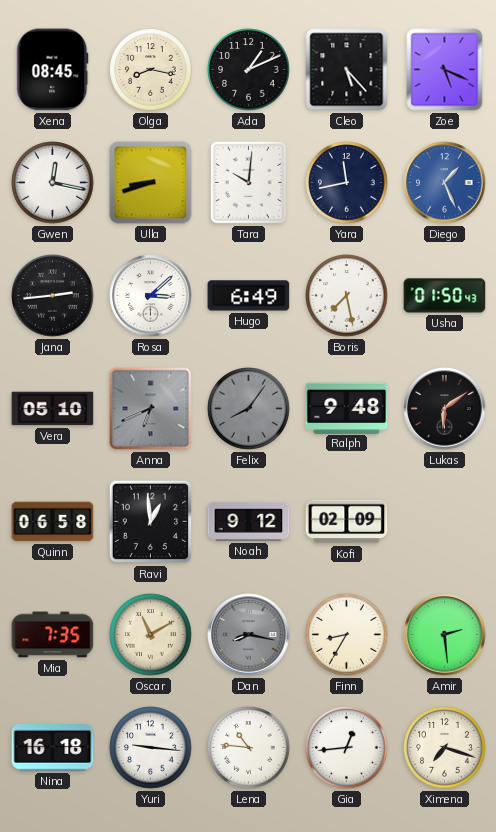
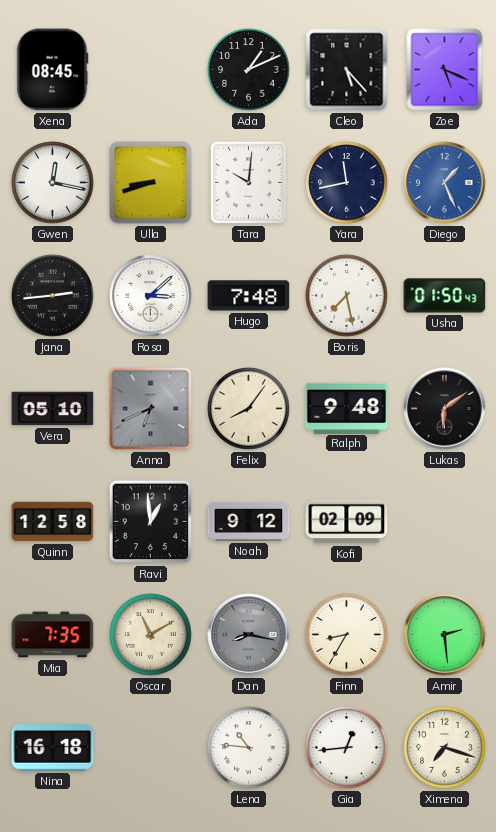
Olga: 8:17 -> none (151, 70)
Hugo: 6:49 -> 7:48 (249, 296)
Felix dial: grey -> cream (249, 409)
Quinn: 06:58 -> 12:58 (53, 522)
Yuri: 9:16 -> none (151, 748)
